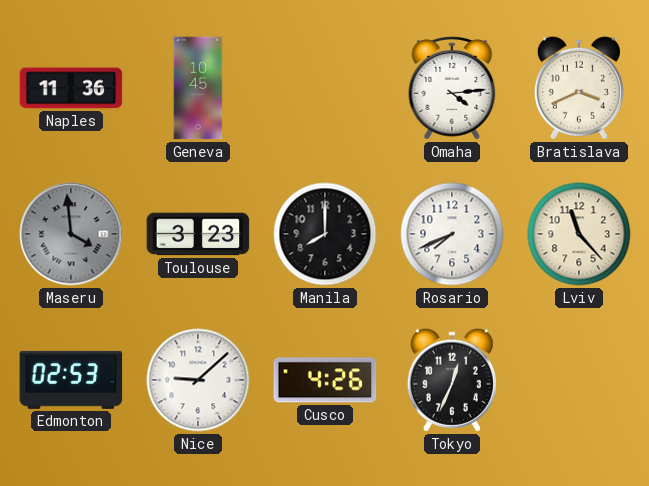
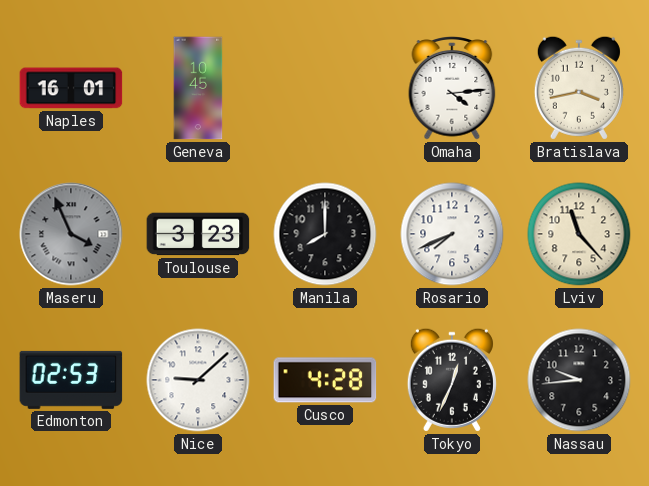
Naples: 11:36 -> 16:01 (71, 88)
Bratislava: 3:41 -> 3:43 (579, 88)
Maseru: 3:59 -> 3:56 (71, 234)
Cusco: 4:26 -> 4:28 (325, 380)
Nassau: none -> 9:44 (579, 380)
